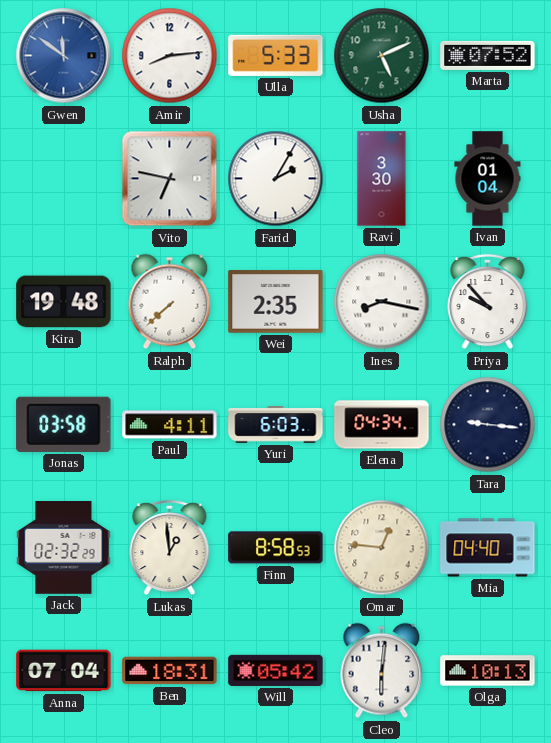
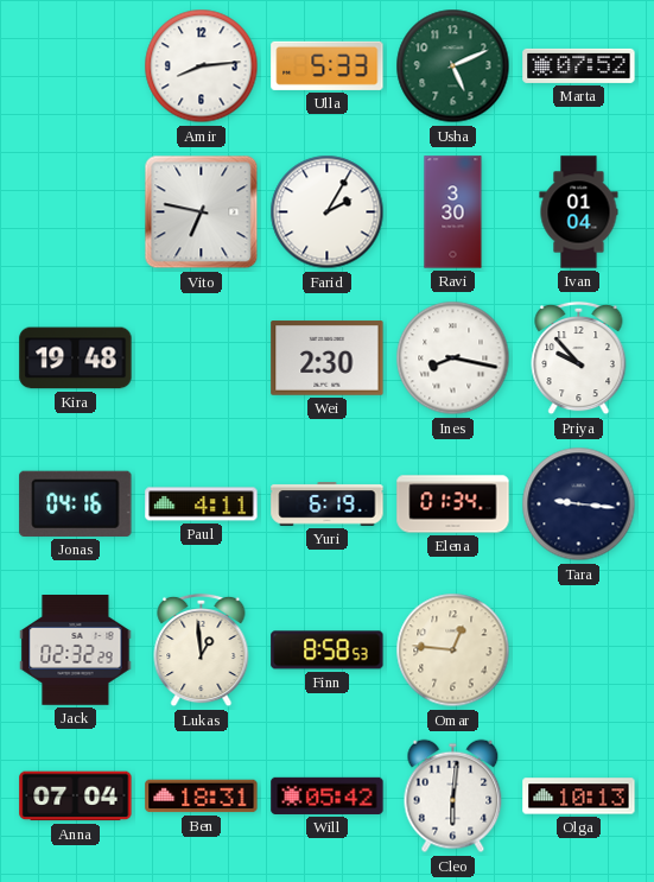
Gwen: 11:51 -> none (64, 56)
Ralph: 7:38 -> none (170, 302)
Wei: 2:35 -> 2:30 (328, 358)
Jonas: 03:58 -> 04:16 (76, 503)
Yuri: 6:03 -> 6:19 (328, 505)
Elena: 04:34 -> 01:34 (453, 505)
Mia: 04:40 -> none (488, 548)
